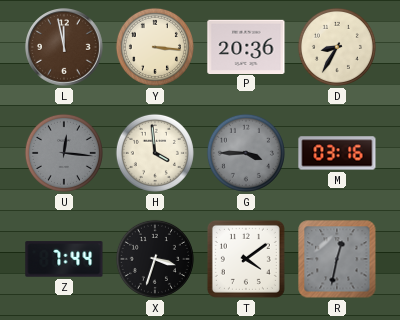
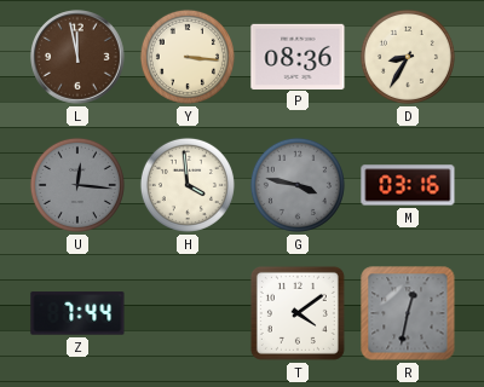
P: 20:36 -> 08:36 (298, 56)
G: 3:45 -> 3:47 (298, 185)
X: 3:33 -> none (155, 259)
